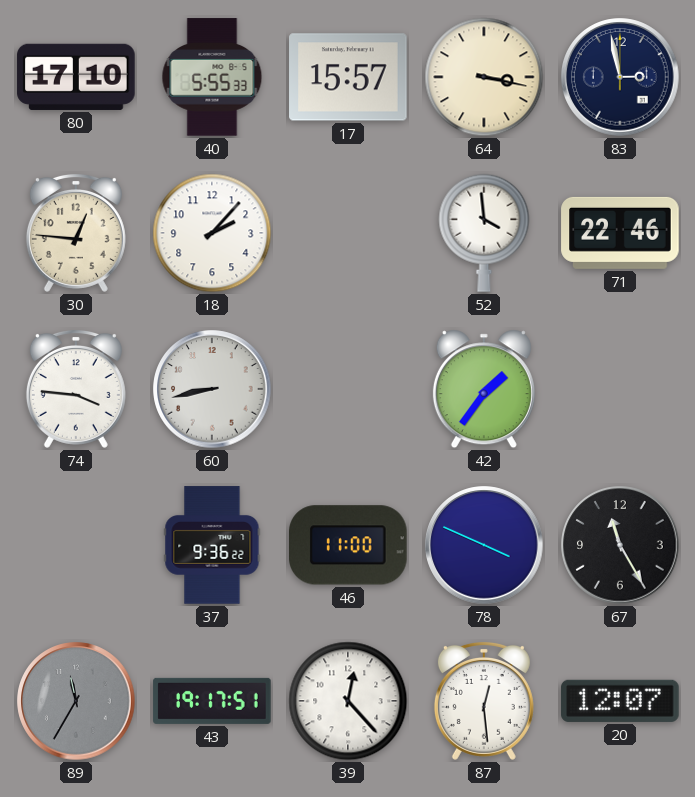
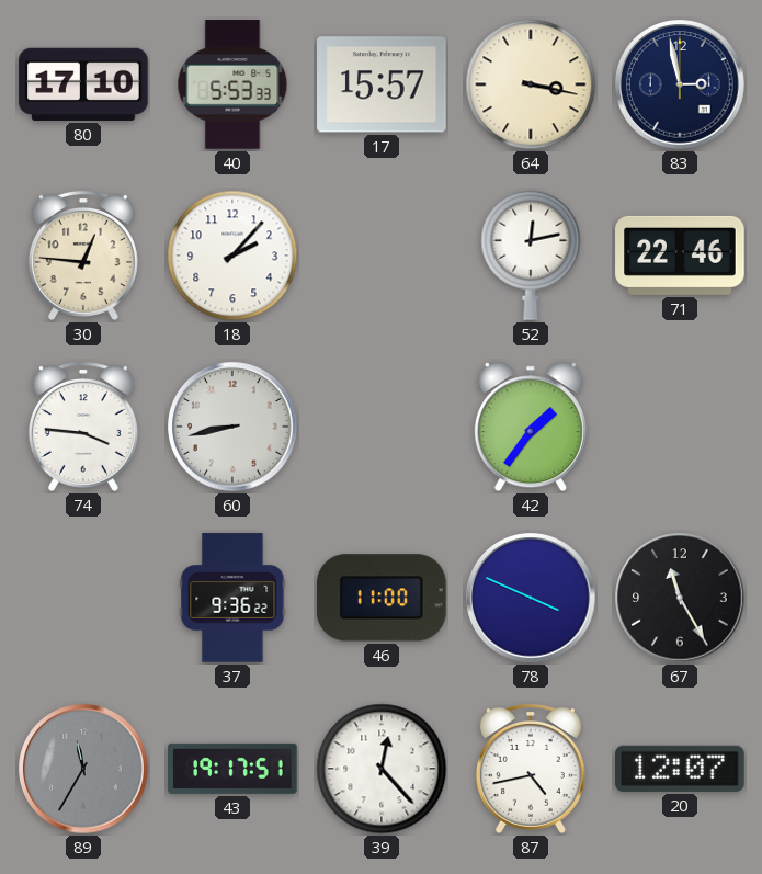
40: 5:55 -> 5:53 (232, 84)
52: 3:59 -> 12:13 (531, 256)
87: 12:29 -> 4:43 (531, 770)
